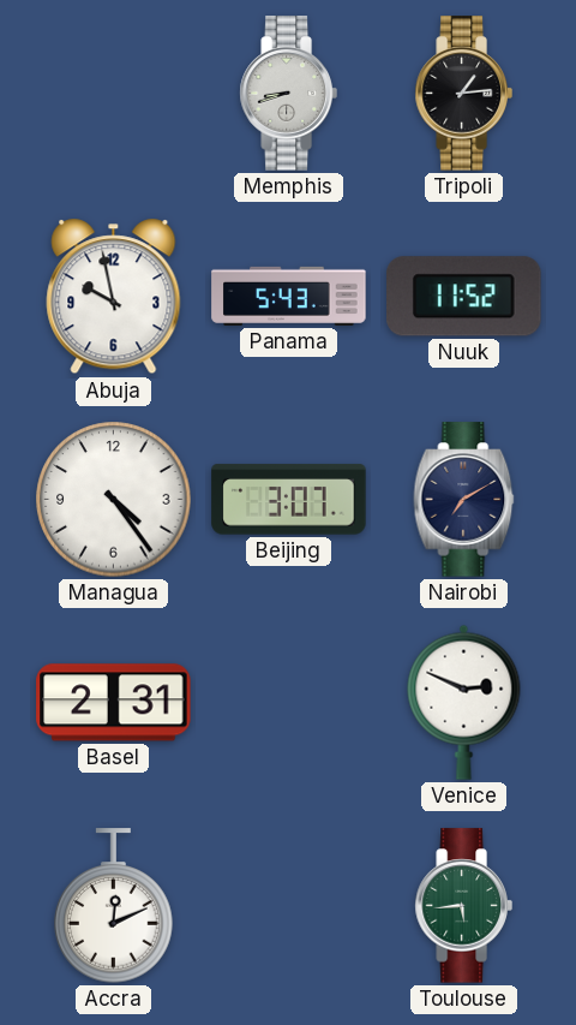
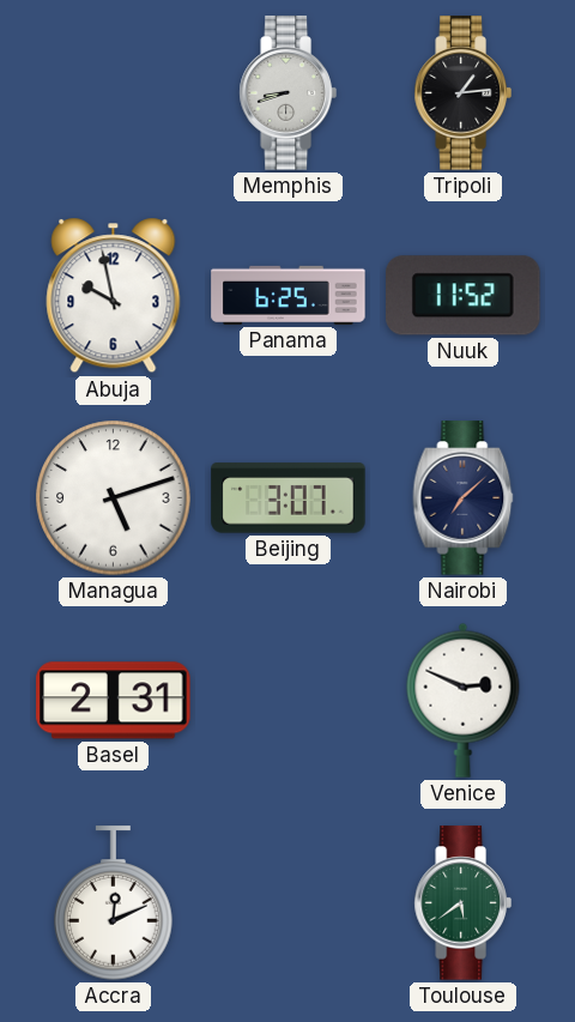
Panama: 5:43 -> 6:25 (289, 295)
Managua: 4:24 -> 5:12 (114, 498)
Nairobi: 7:10 -> 7:08 (464, 498)
Toulouse: 5:44 -> 5:39 (462, 903)
